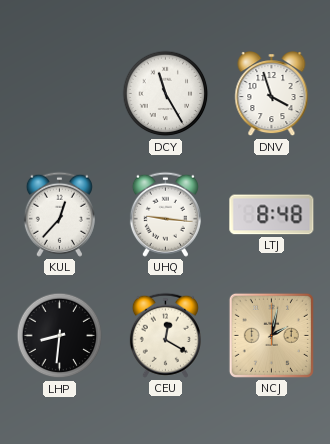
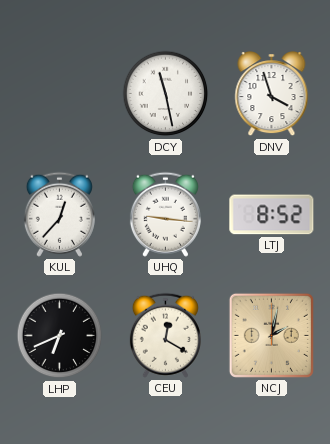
DCY: 11:25 -> 11:28 (166, 94)
LTJ: 8:48 -> 8:52 (272, 215)
LHP: 8:31 -> 6:41 (60, 336)
